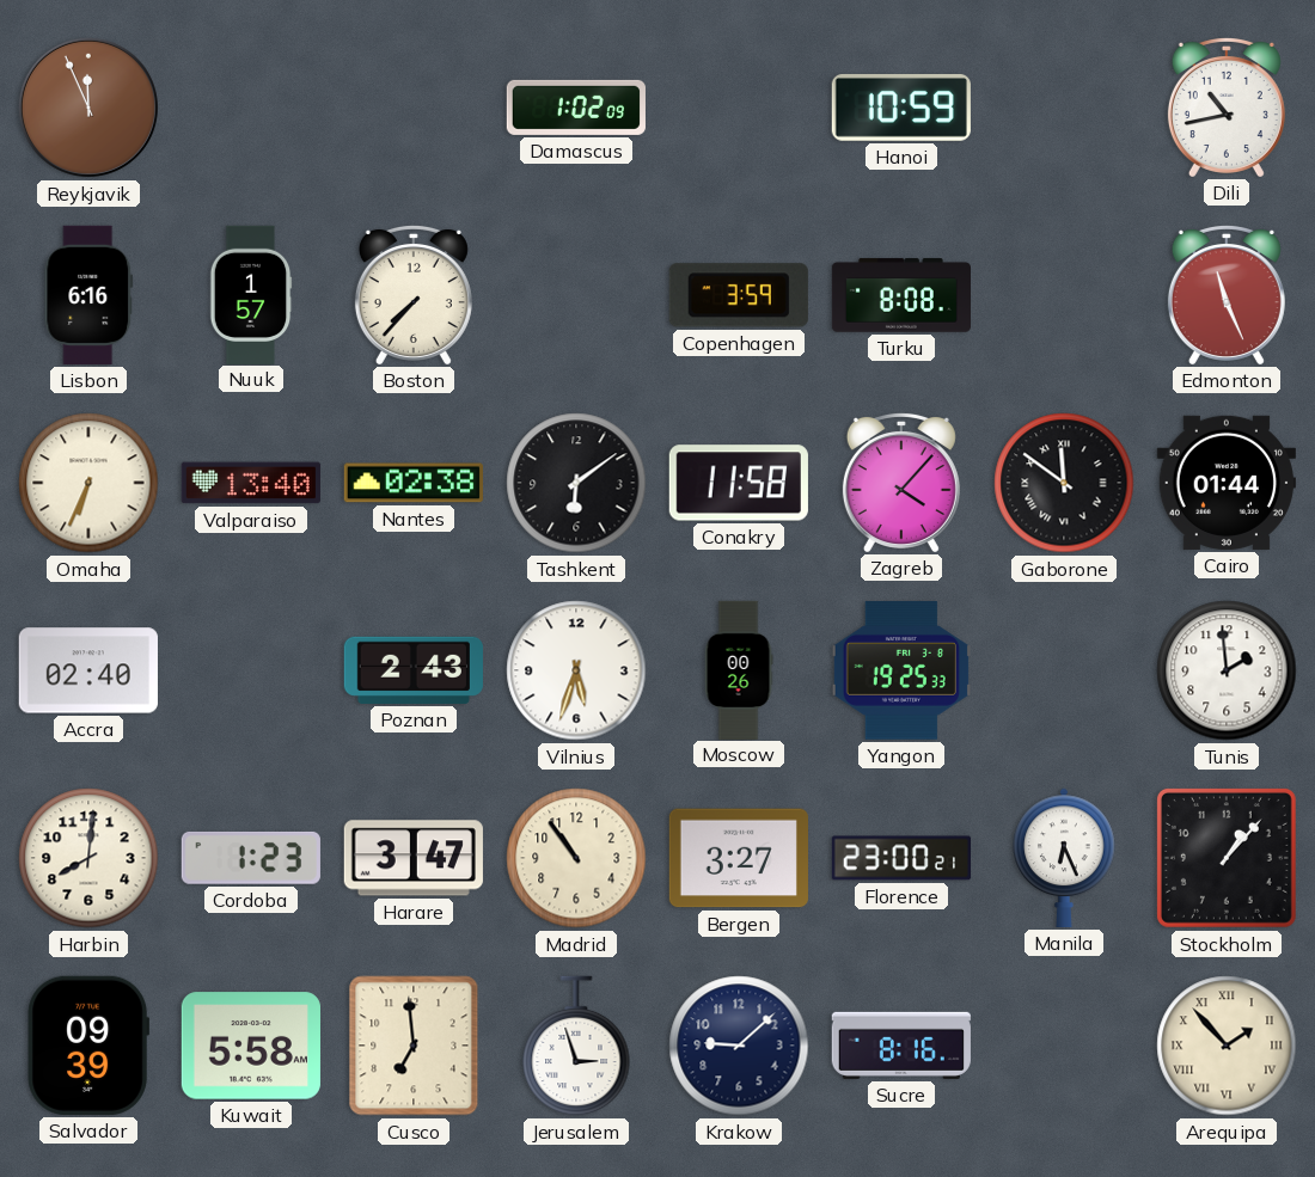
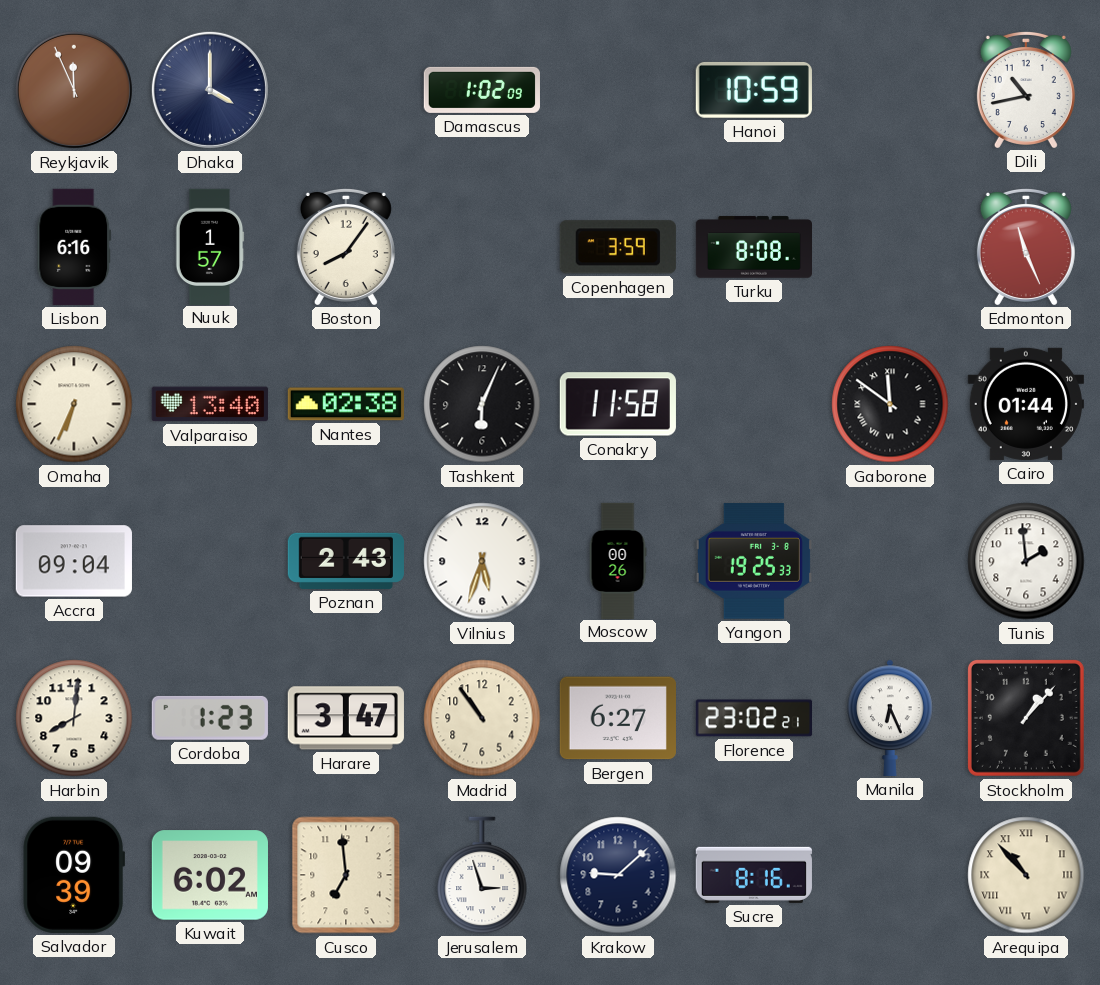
Dhaka: none -> 4:00 (210, 90)
Boston: 7:37 -> 8:06 (346, 246)
Tashkent: 6:09 -> 6:04 (482, 404)
Zagreb: 4:07 -> none (901, 482)
Accra: 02:40 -> 09:04 (74, 561)
Bergen: 3:27 -> 6:27 (618, 718)
Florence: 23:00 -> 23:02 (753, 718)
Kuwait: 5:58 -> 6:02 (210, 875)
Arequipa: 1:53 -> 10:53 (1026, 875)
